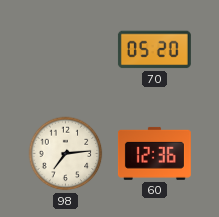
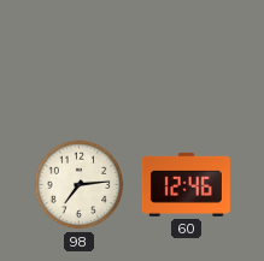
70: 05:20 -> none (154, 50)
60: 12:36 -> 12:46 (186, 184)
